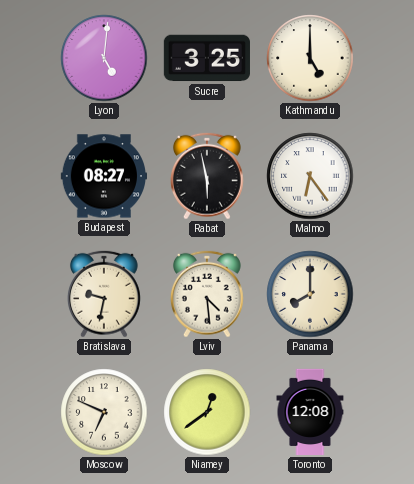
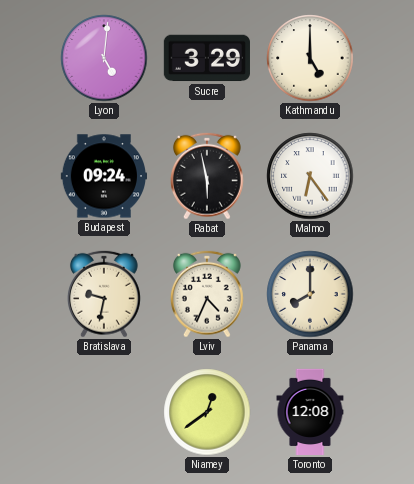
Sucre: 3:25 -> 3:29 (207, 58)
Budapest: 08:27 -> 09:24 (103, 176)
Lviv: 4:29 -> 4:34 (207, 294)
Moscow: 6:49 -> none (104, 412)
